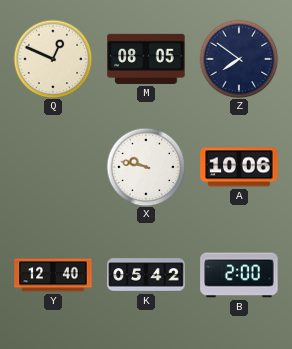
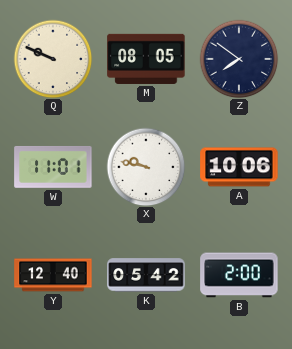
Q: 12:49 -> 9:49 (53, 59)
W: none -> 11:01 (53, 167)
